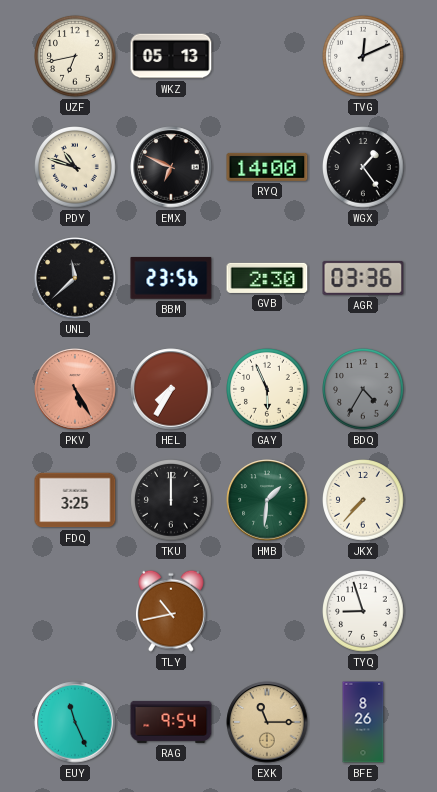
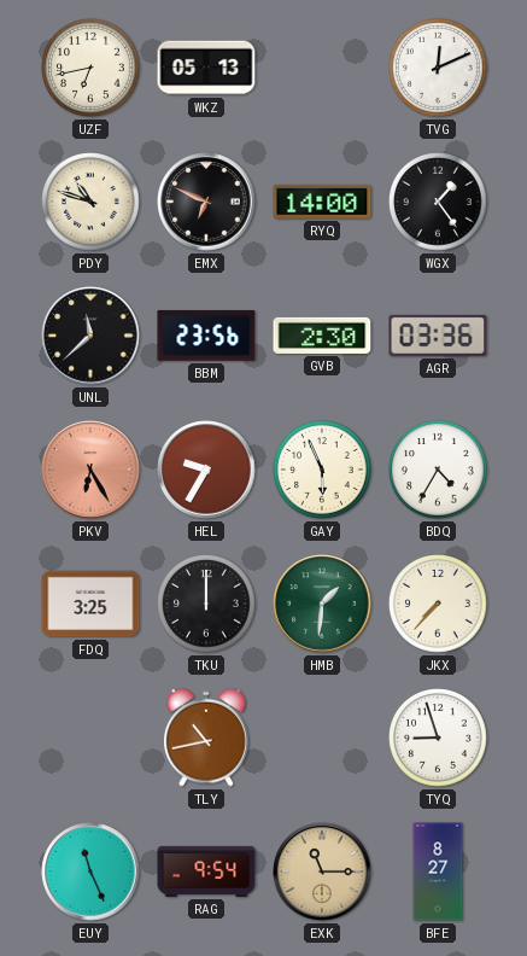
PKV: 5:25 -> 6:25 (90, 470)
HEL: 7:35 -> 9:35 (206, 470)
BDQ dial: grey -> white (438, 470)
BFE: 8:26 -> 8:27 (438, 872)
